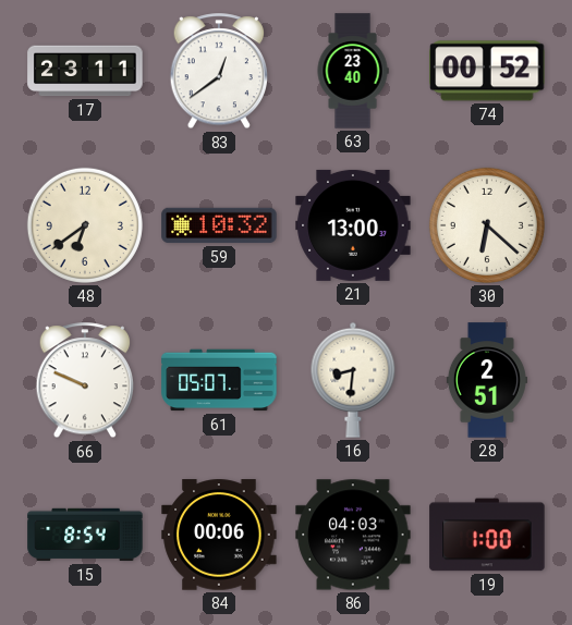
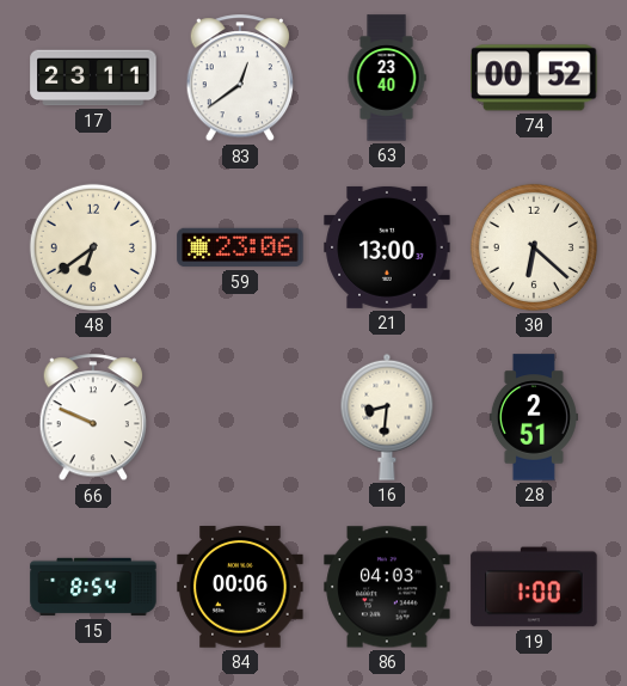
59: 10:32 -> 23:06 (240, 247)
61: 05:07 -> none (219, 380)
